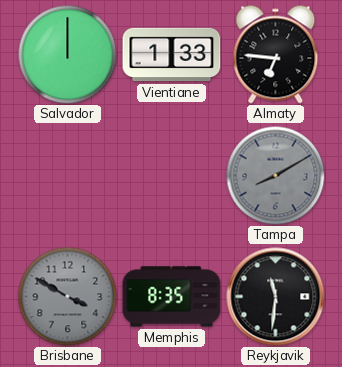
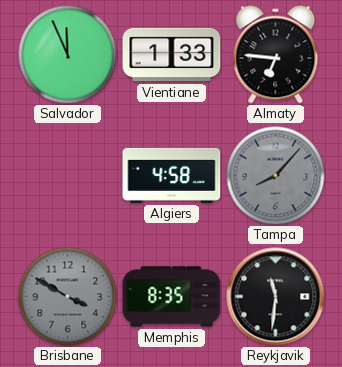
Salvador: 12:00 -> 11:56 (68, 55)
Algiers: none -> 4:58 (172, 175)
Tampa: 8:10 -> 8:07 (276, 176)
